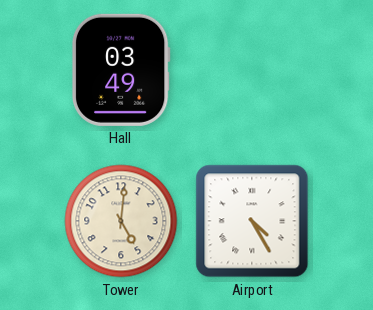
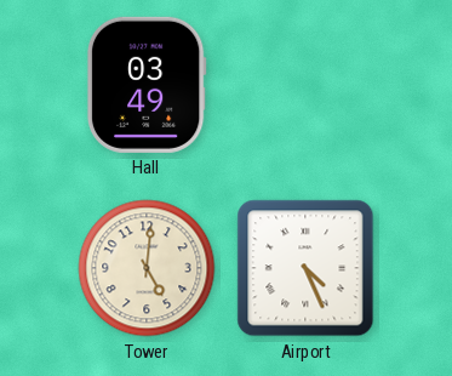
Airport: 4:25 -> 4:26 (305, 268)
